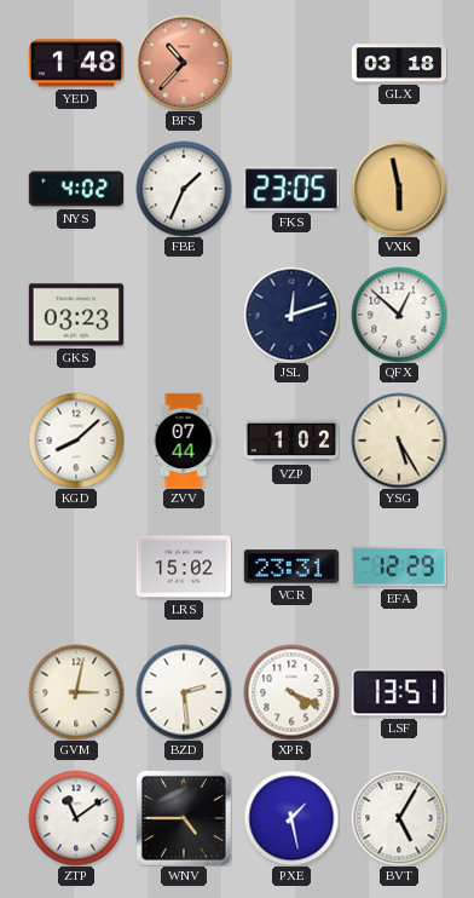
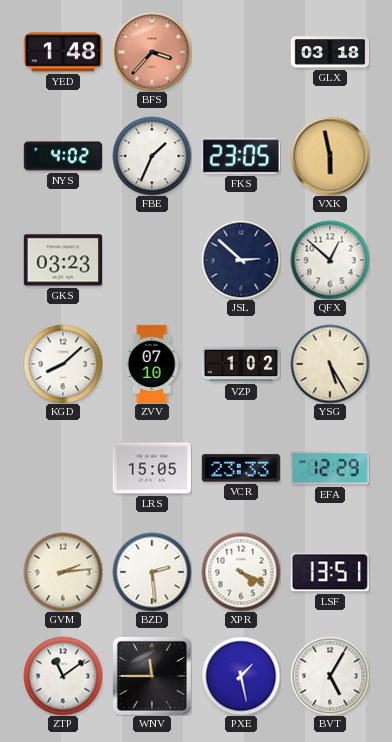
BFS: 10:37 -> 3:37 (152, 52)
JSL: 12:12 -> 2:52 (241, 260)
ZVV: 07:44 -> 07:10 (152, 364)
LRS: 15:02 -> 15:05 (151, 468)
VCR: 23:31 -> 23:33 (241, 468)
GVM: 3:02 -> 2:14 (63, 572)
WNV: 4:45 -> 11:45 (152, 676)
